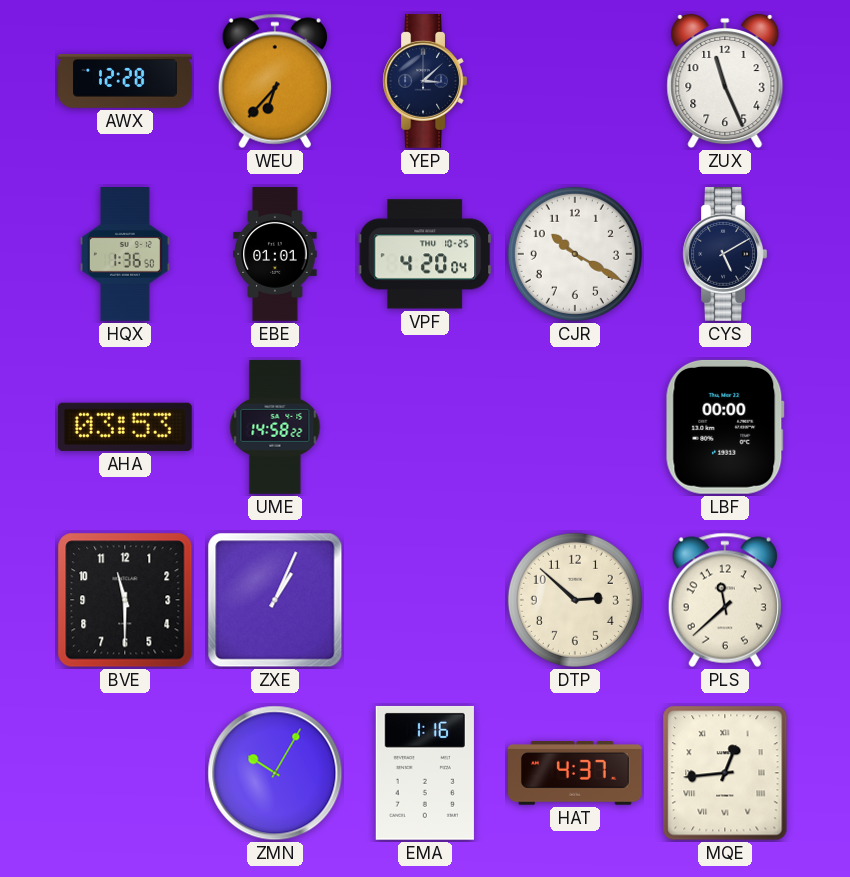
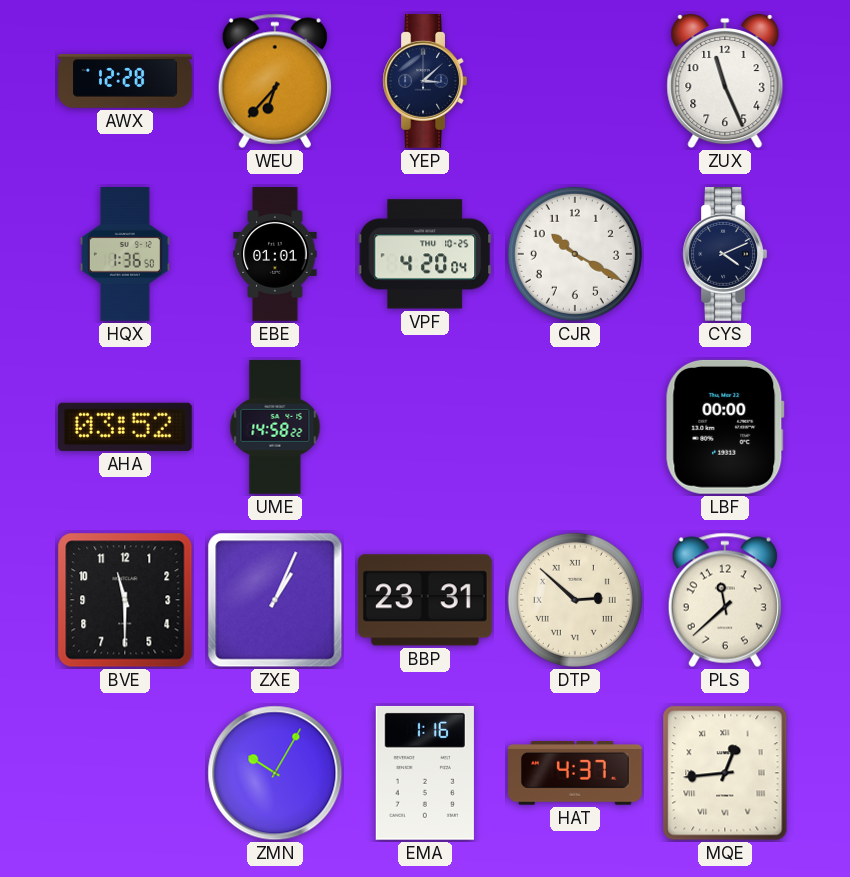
CYS: 5:10 -> 4:11 (725, 255)
AHA: 03:53 -> 03:52 (125, 427)
BBP: none -> 23:31 (425, 600)
DTP numerals: Arabic -> Roman (575, 600)
